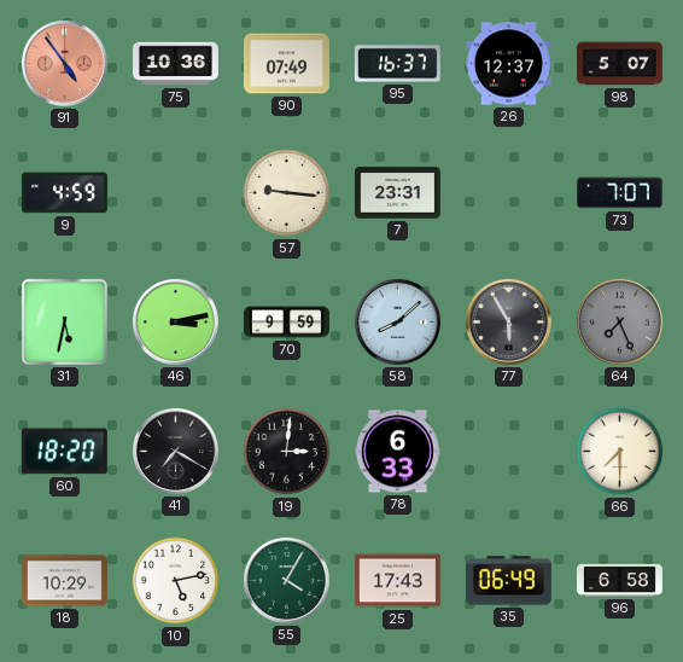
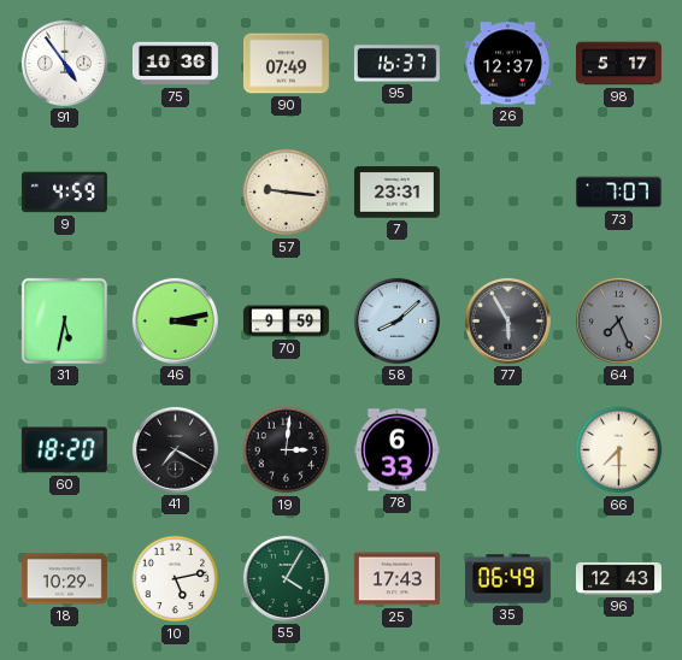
91 dial: salmon -> white (64, 63)
98: 5:07 -> 5:17 (618, 64)
96: 6:58 -> 12:43 (618, 578)
